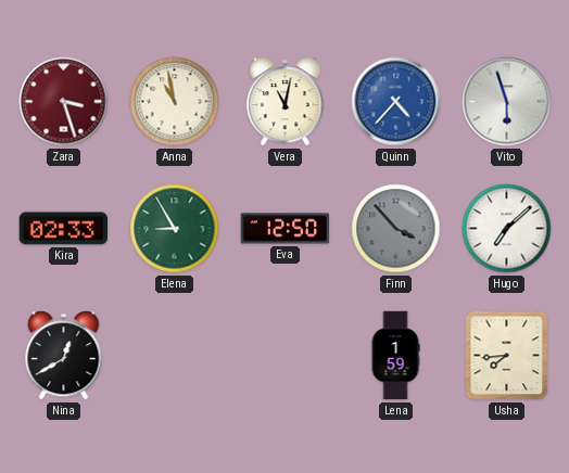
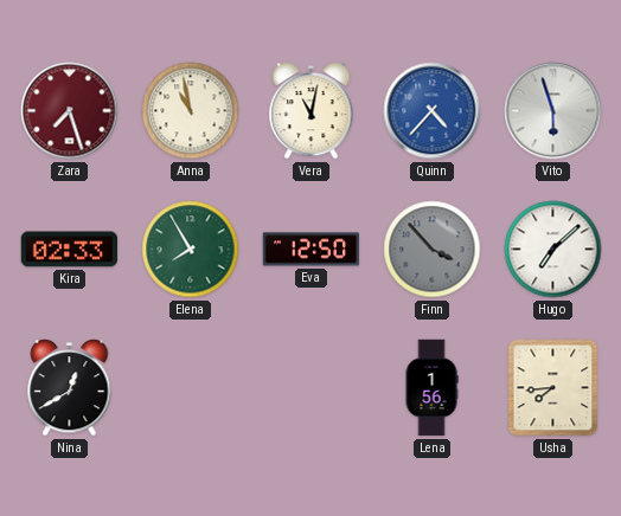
Zara: 3:27 -> 7:27 (70, 111)
Elena: 8:55 -> 7:55 (191, 250)
Lena: 1:59 -> 1:56 (431, 388)
